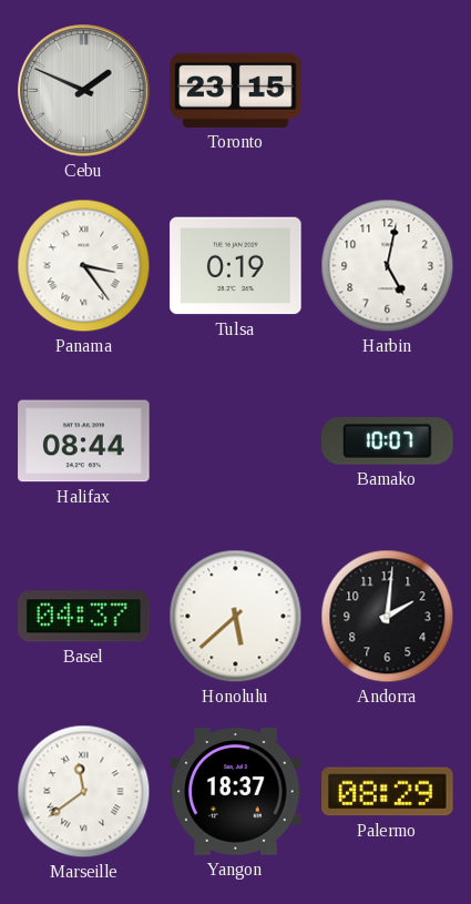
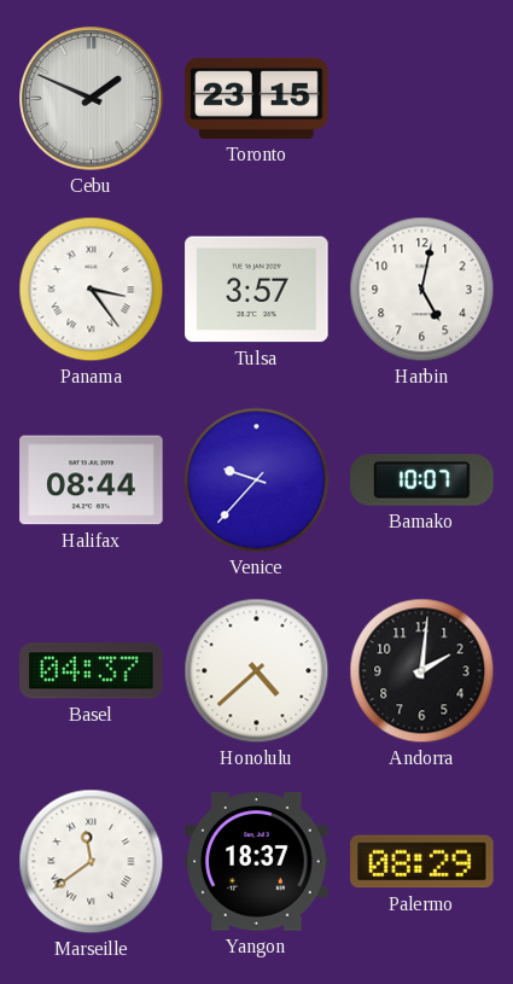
Tulsa: 0:19 -> 3:57 (257, 290)
Venice: none -> 9:37 (257, 481)
Honolulu: 5:38 -> 4:38 (257, 671)
